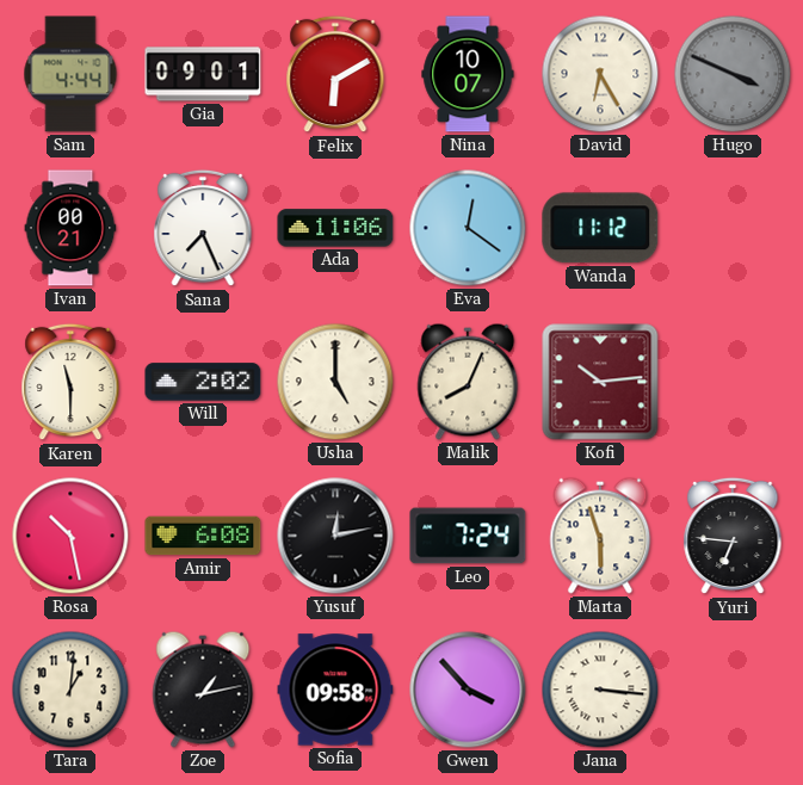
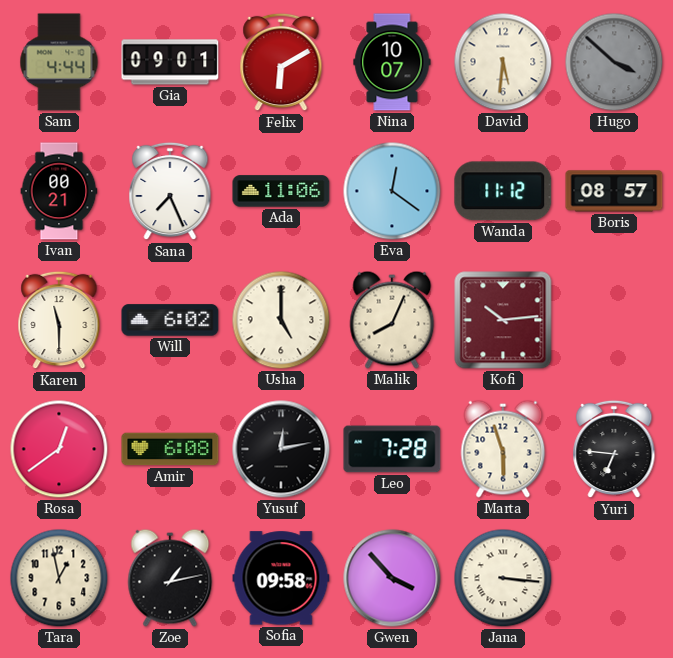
David: 6:25 -> 5:31 (503, 62)
Hugo: 3:49 -> 3:52 (614, 62)
Boris: none -> 08:57 (614, 191)
Will: 2:02 -> 6:02 (170, 320)
Rosa: 10:28 -> 12:39 (59, 449)
Leo: 7:24 -> 7:28 (392, 449)
Tara: 1:01 -> 12:58 (59, 578)
